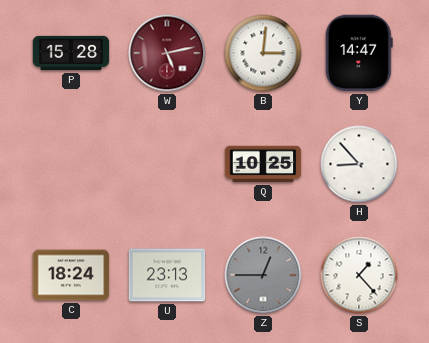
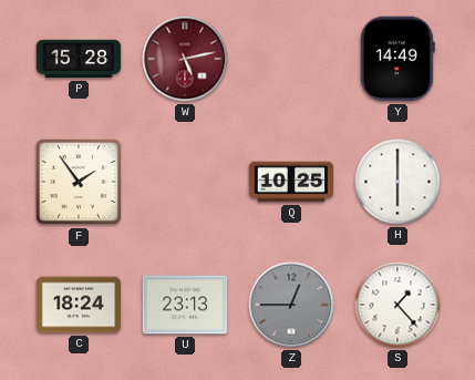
B: 3:01 -> none (263, 53)
Y: 14:47 -> 14:49 (397, 59)
F: none -> 1:54 (79, 182)
H: 8:53 -> 6:00 (397, 182)
